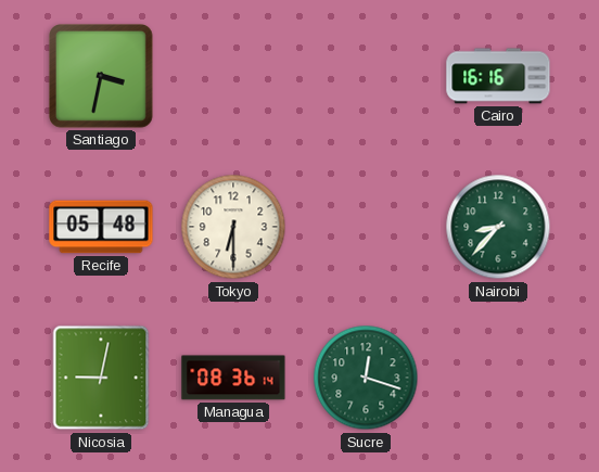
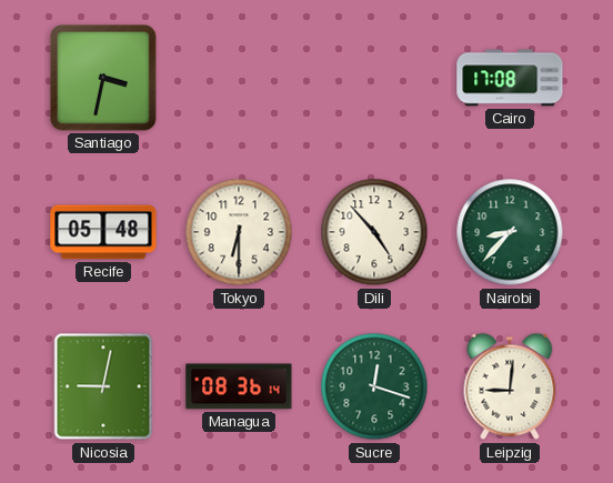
Cairo: 16:16 -> 17:08 (510, 78)
Dili: none -> 4:53 (374, 232)
Leipzig: none -> 9:01 (510, 386)
